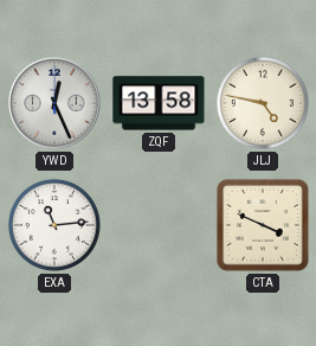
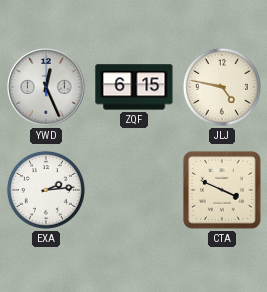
ZQF: 13:58 -> 6:15 (134, 87)
EXA: 11:14 -> 2:14 (46, 190)
